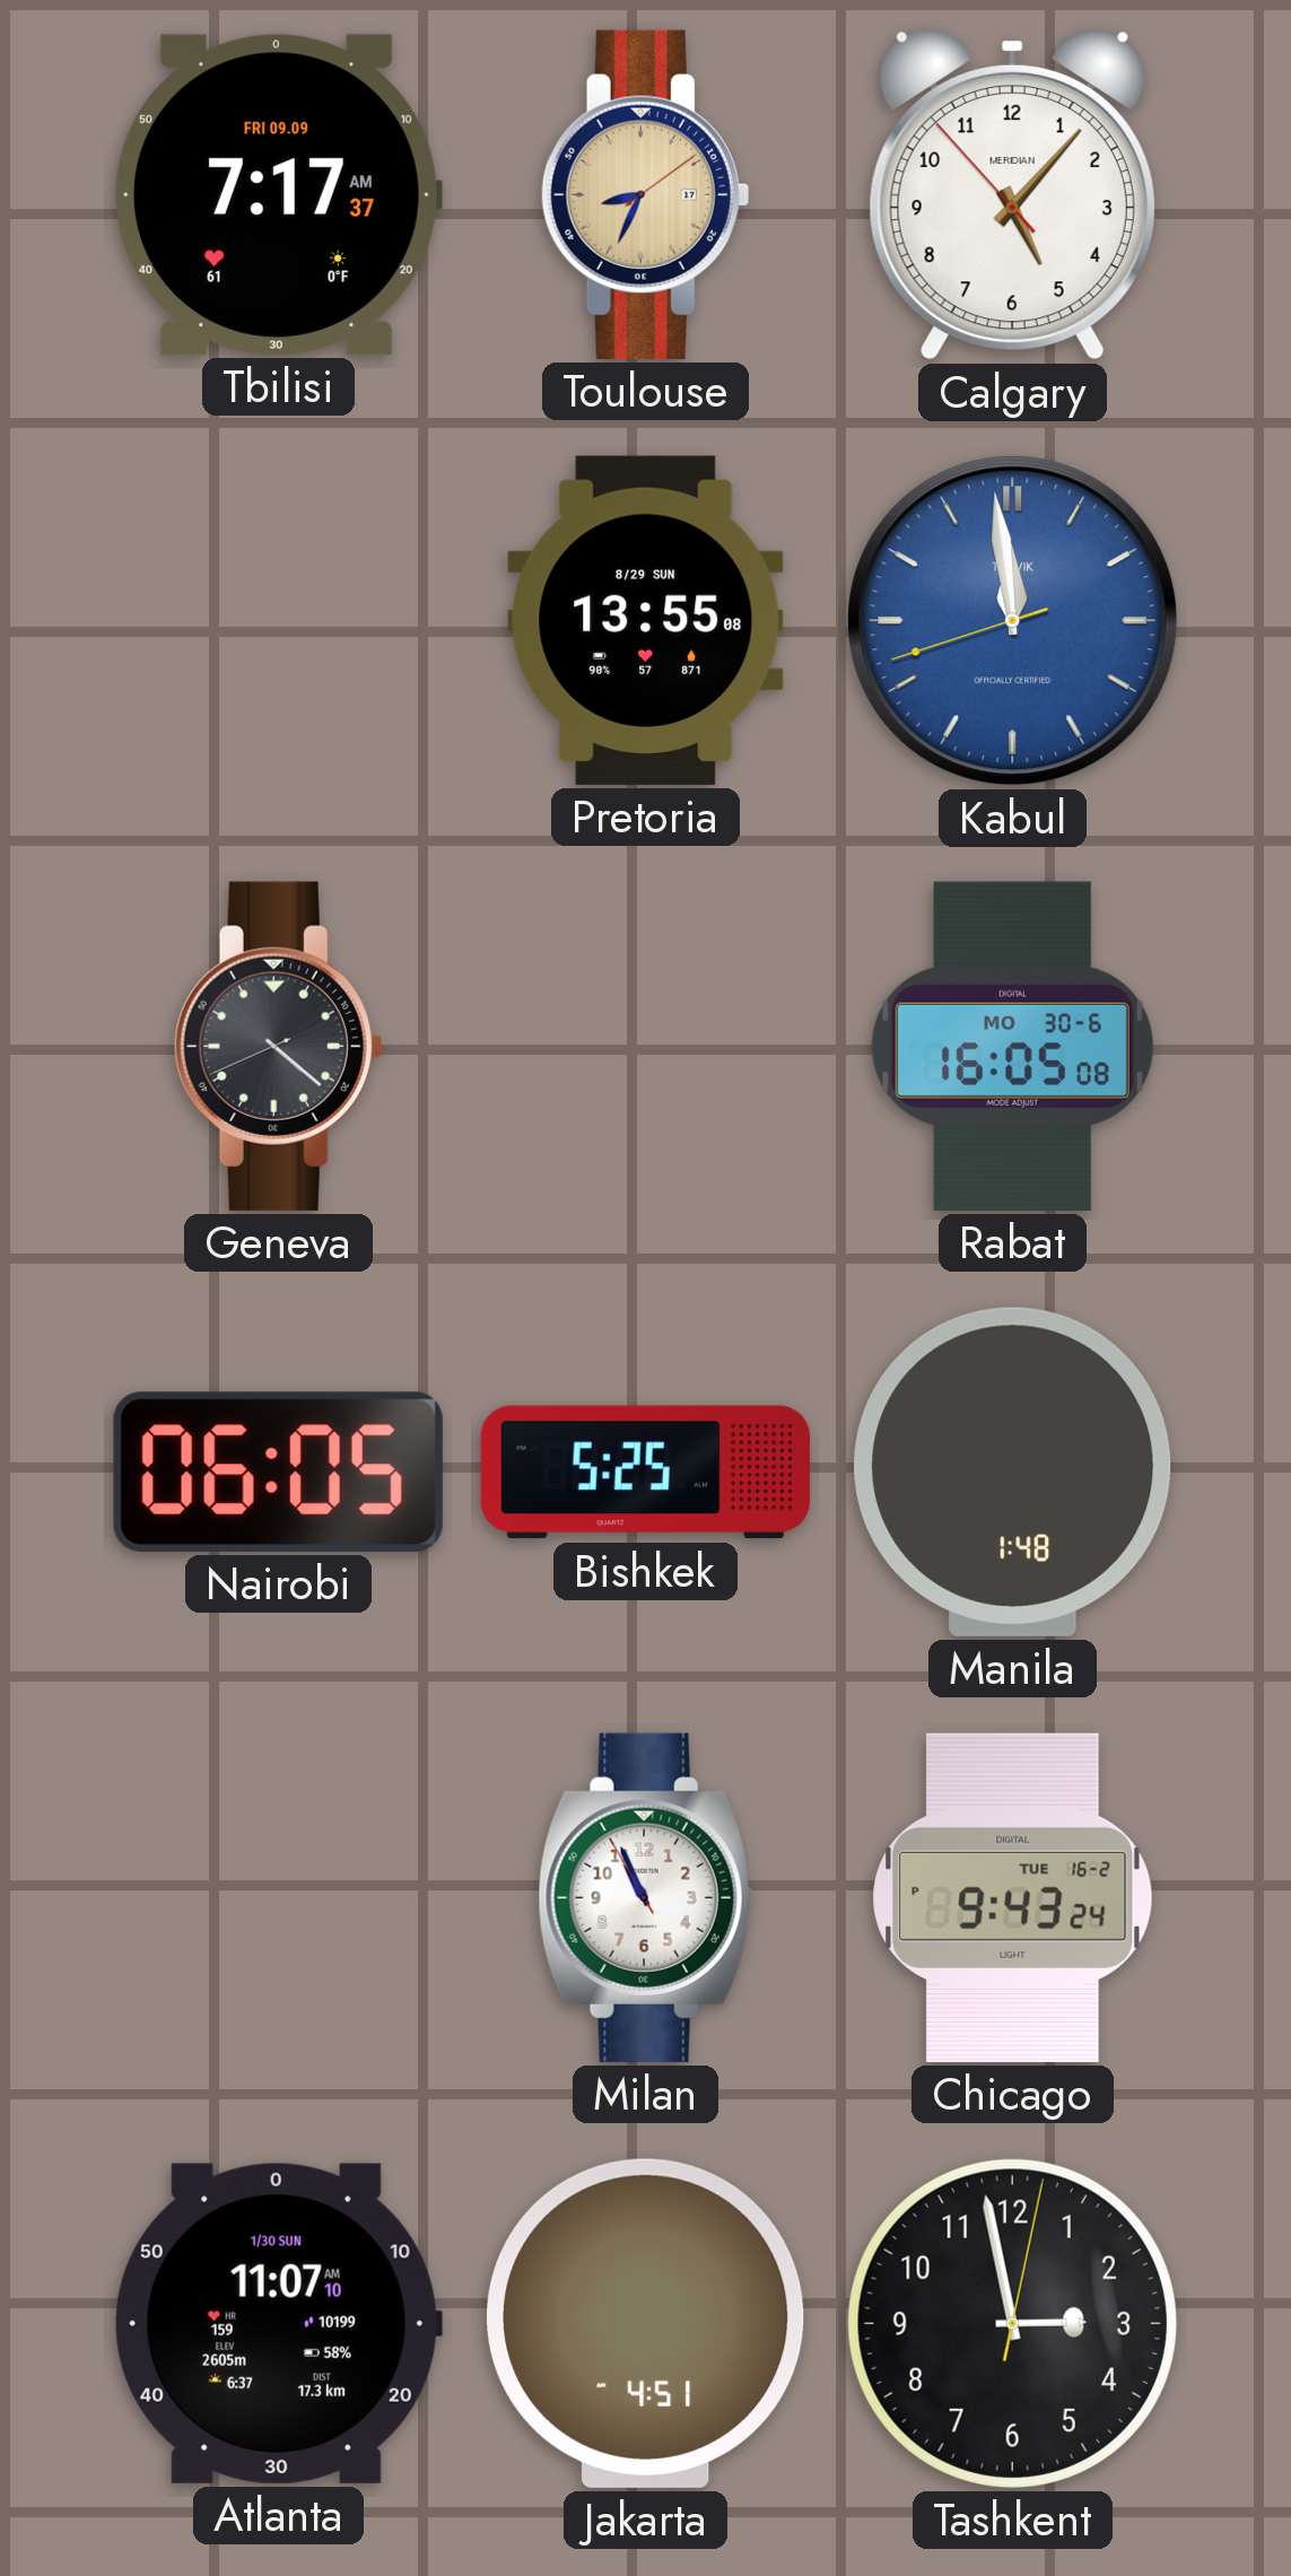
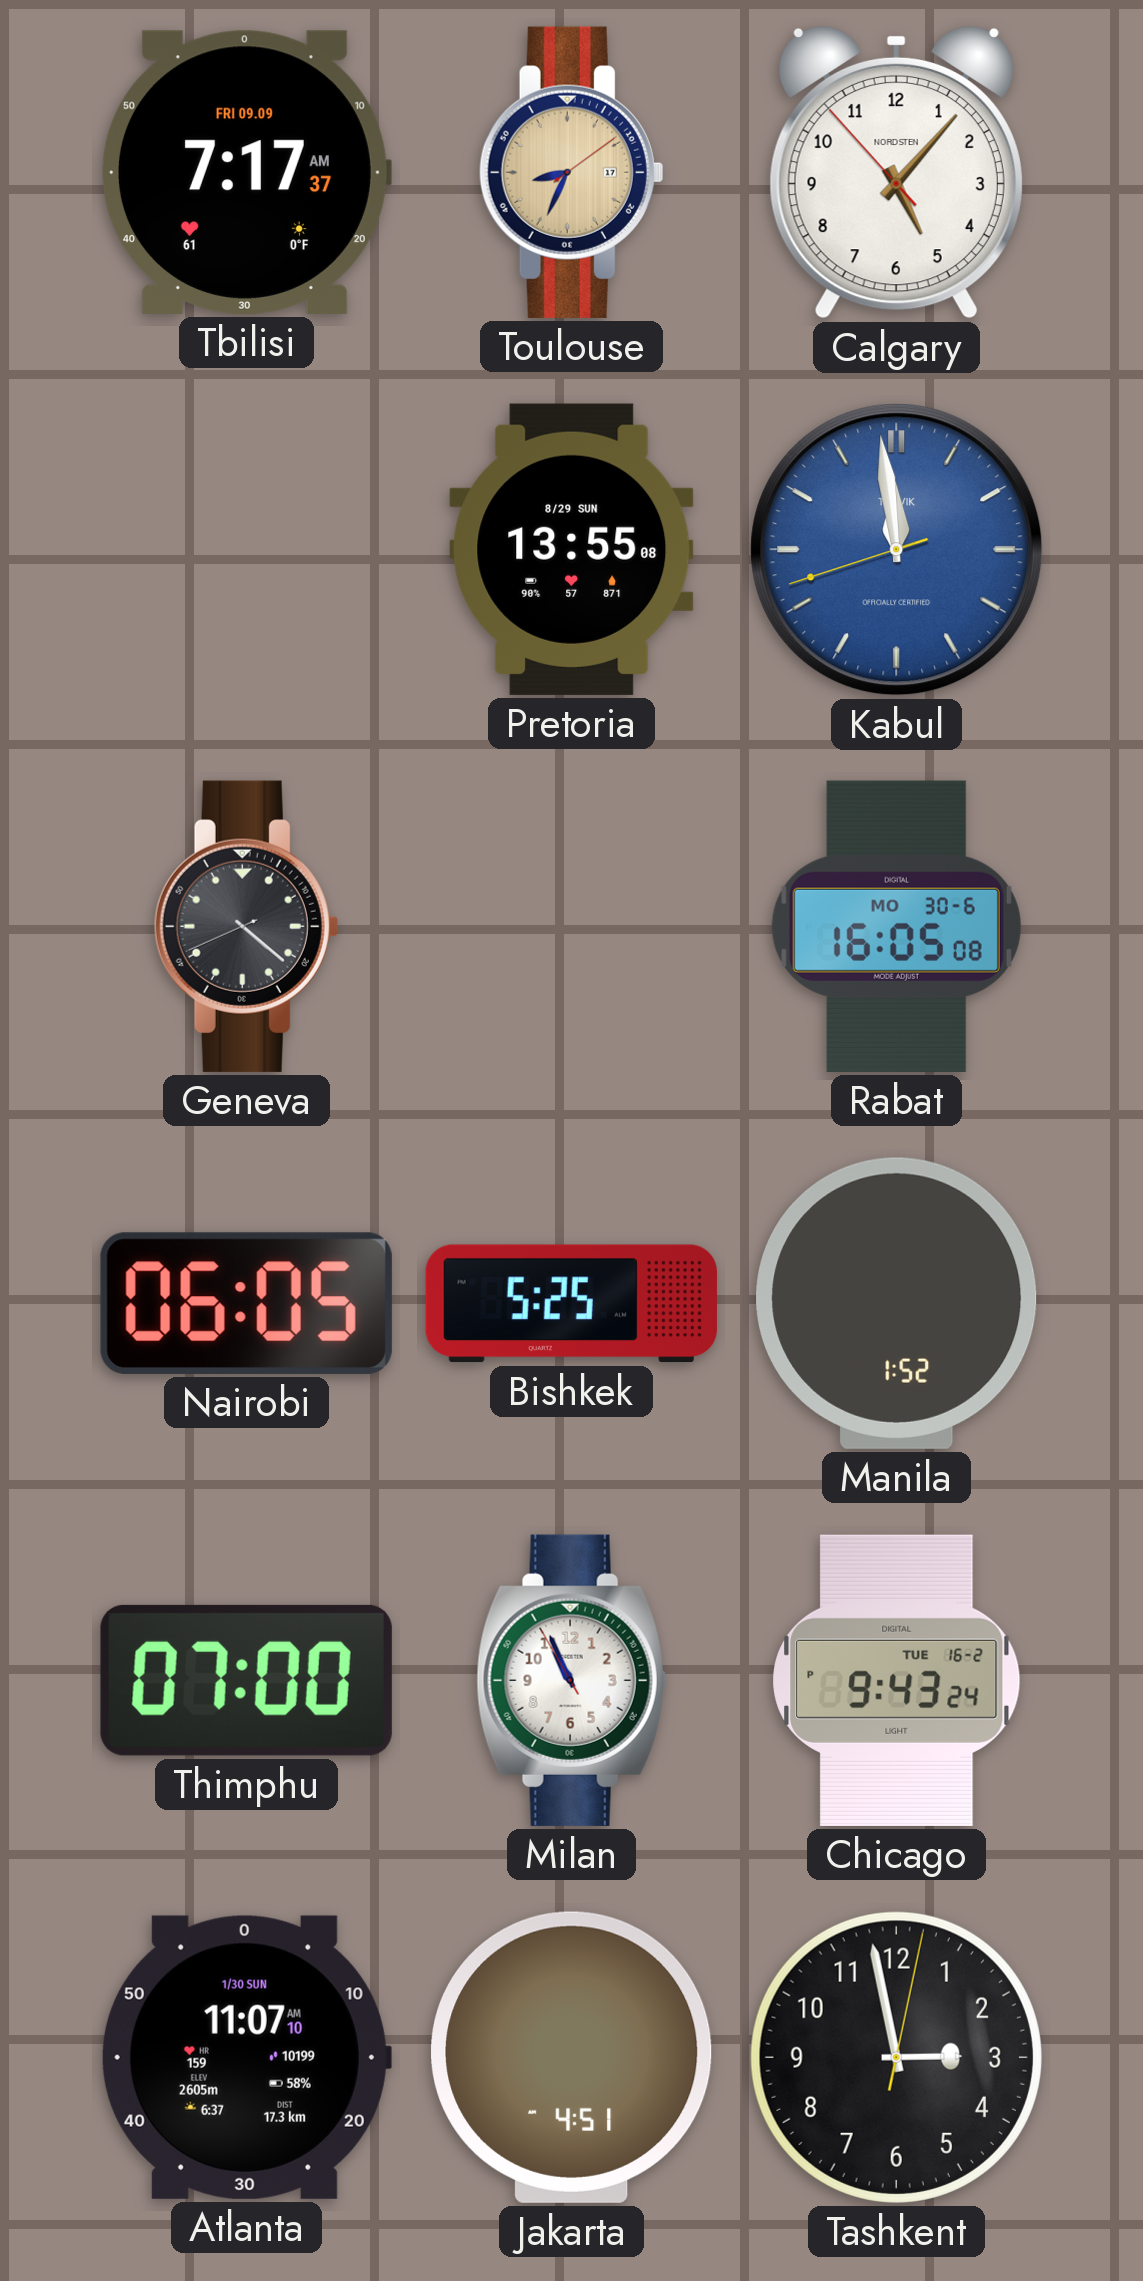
Calgary brand: MERIDIAN -> NORDSTEN (896, 172)
Manila: 1:48 -> 1:52 (897, 1303)
Thimphu: none -> 07:00 (246, 1680)
